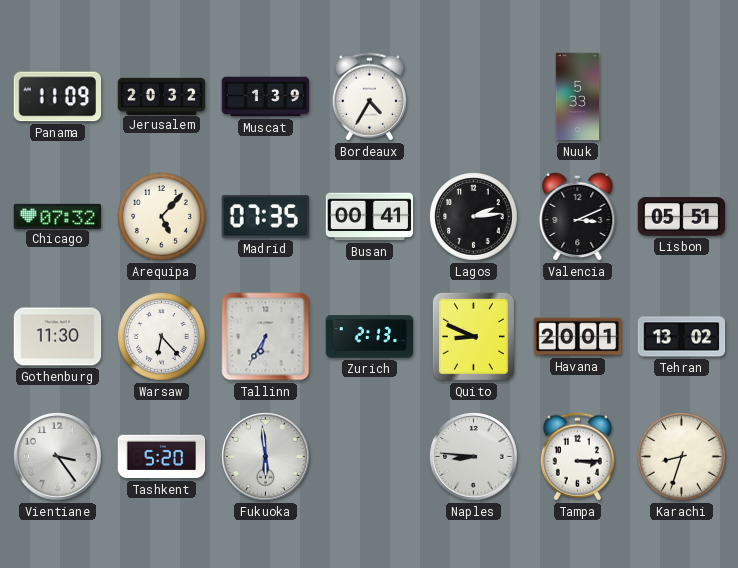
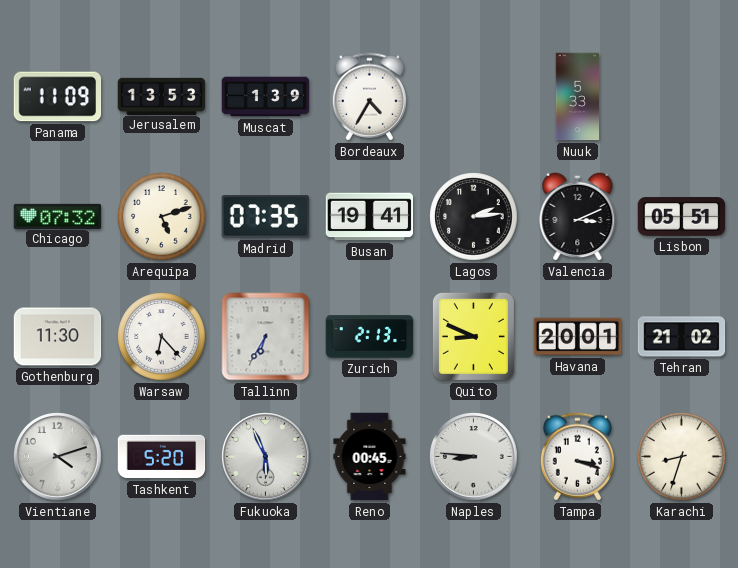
Jerusalem: 20:32 -> 13:53 (162, 96)
Arequipa: 5:07 -> 5:12 (162, 217)
Busan: 00:41 -> 19:41 (370, 217)
Tehran: 13:02 -> 21:02 (682, 337)
Vientiane: 3:24 -> 4:12 (58, 457)
Fukuoka: 5:59 -> 5:56 (266, 457)
Reno: none -> 00:45 (370, 457)
Tampa: 3:15 -> 3:18 (577, 457)
